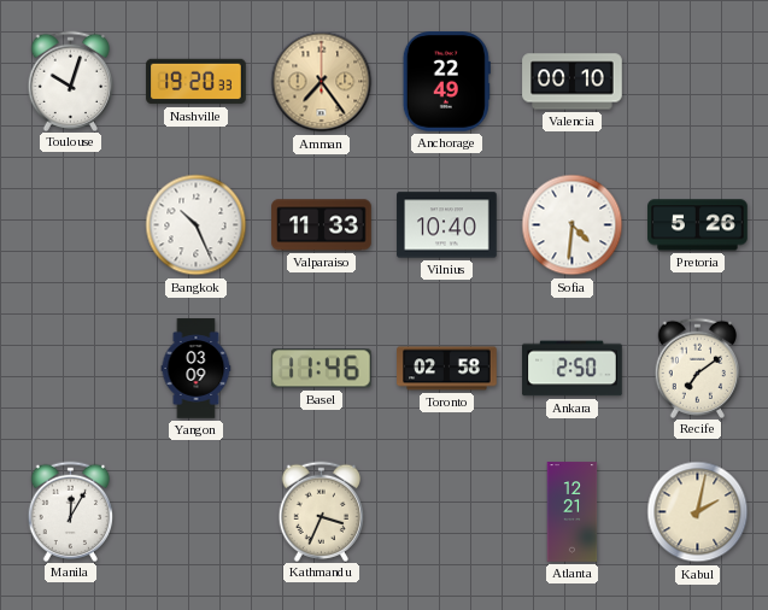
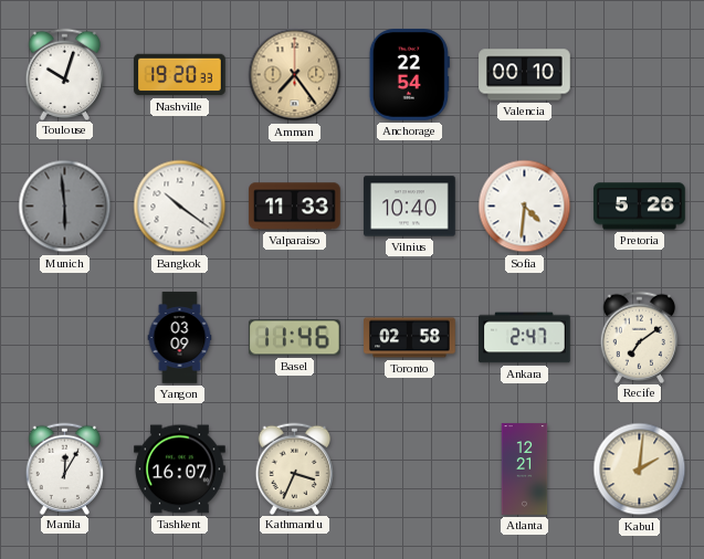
Anchorage: 22:49 -> 22:54 (409, 75)
Munich: none -> 5:59 (65, 207)
Bangkok: 10:26 -> 10:21 (180, 207)
Ankara: 2:50 -> 2:47 (525, 338)
Tashkent: none -> 16:07 (180, 470)
Kabul: 2:02 -> 2:01 (640, 470)
